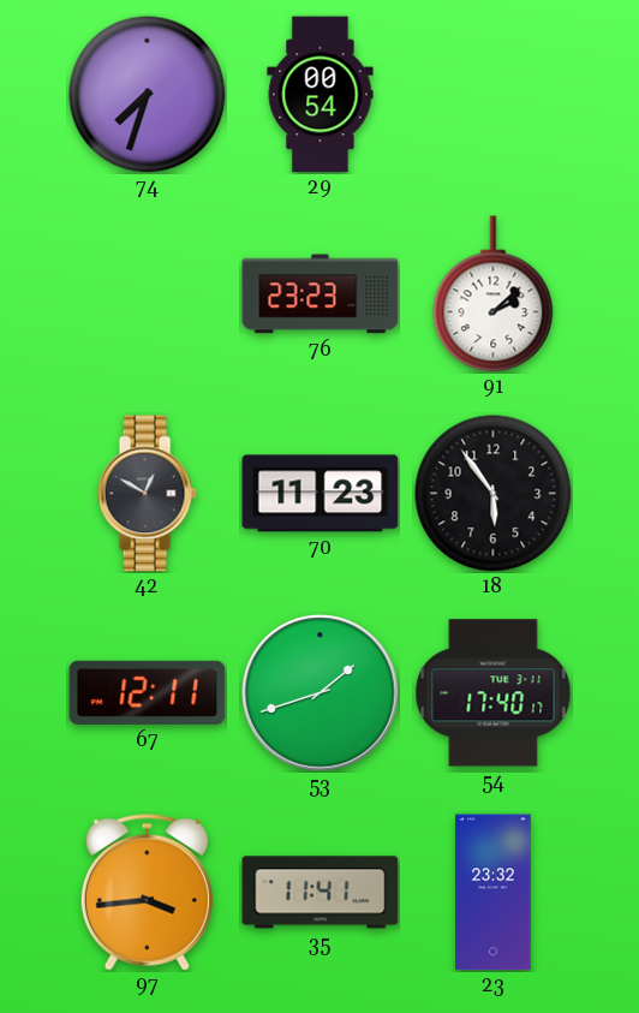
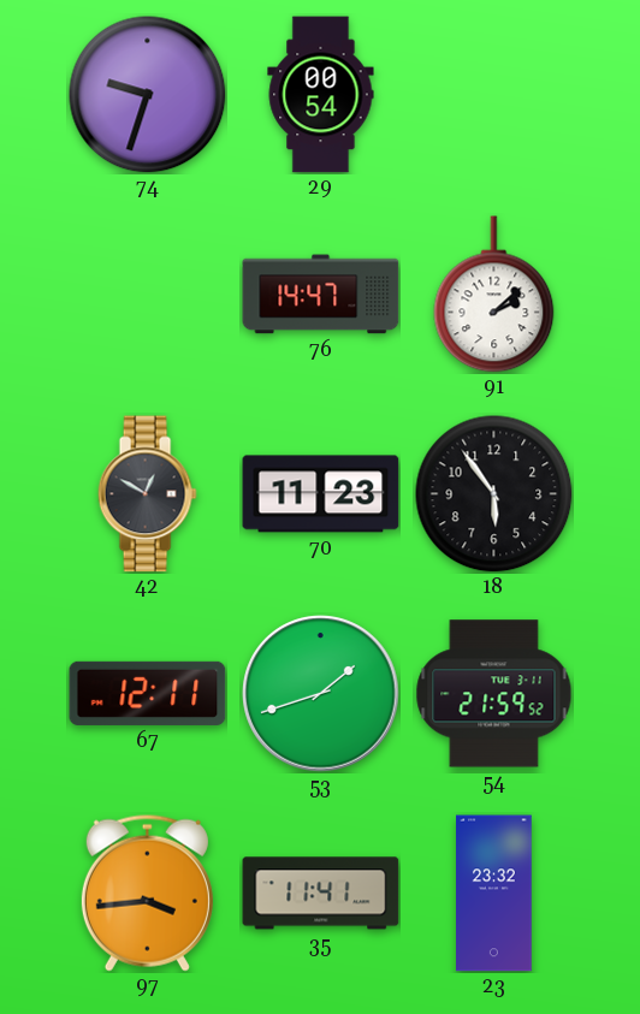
74: 7:33 -> 9:33 (148, 95)
76: 23:23 -> 14:47 (321, 295)
54: 17:40 -> 21:59 (494, 694)
